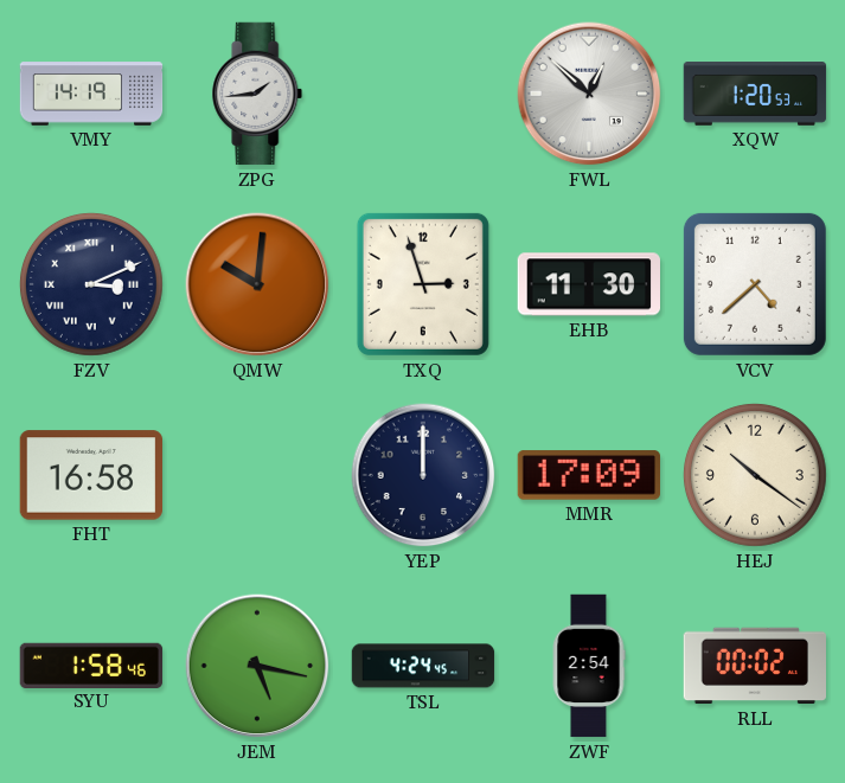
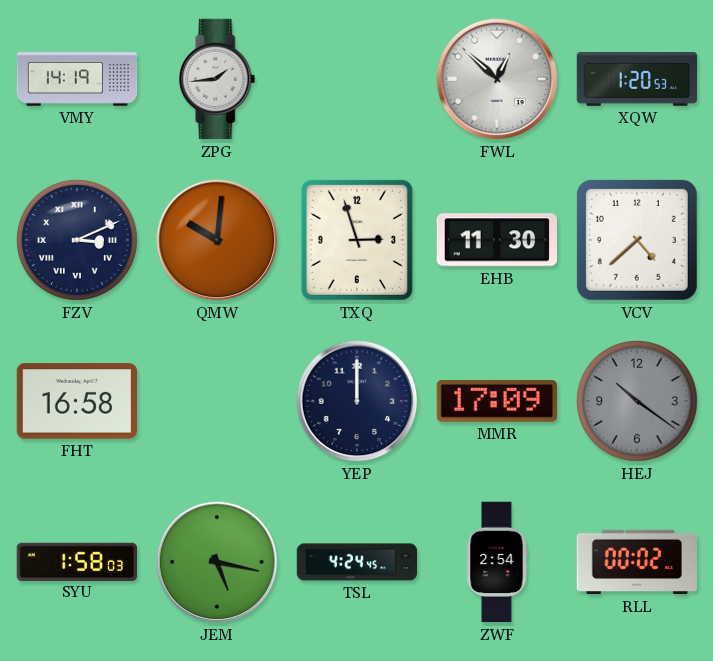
HEJ dial: cream -> grey (637, 401)
SYU: 1:58:46 -> 1:58:03 (77, 561)
